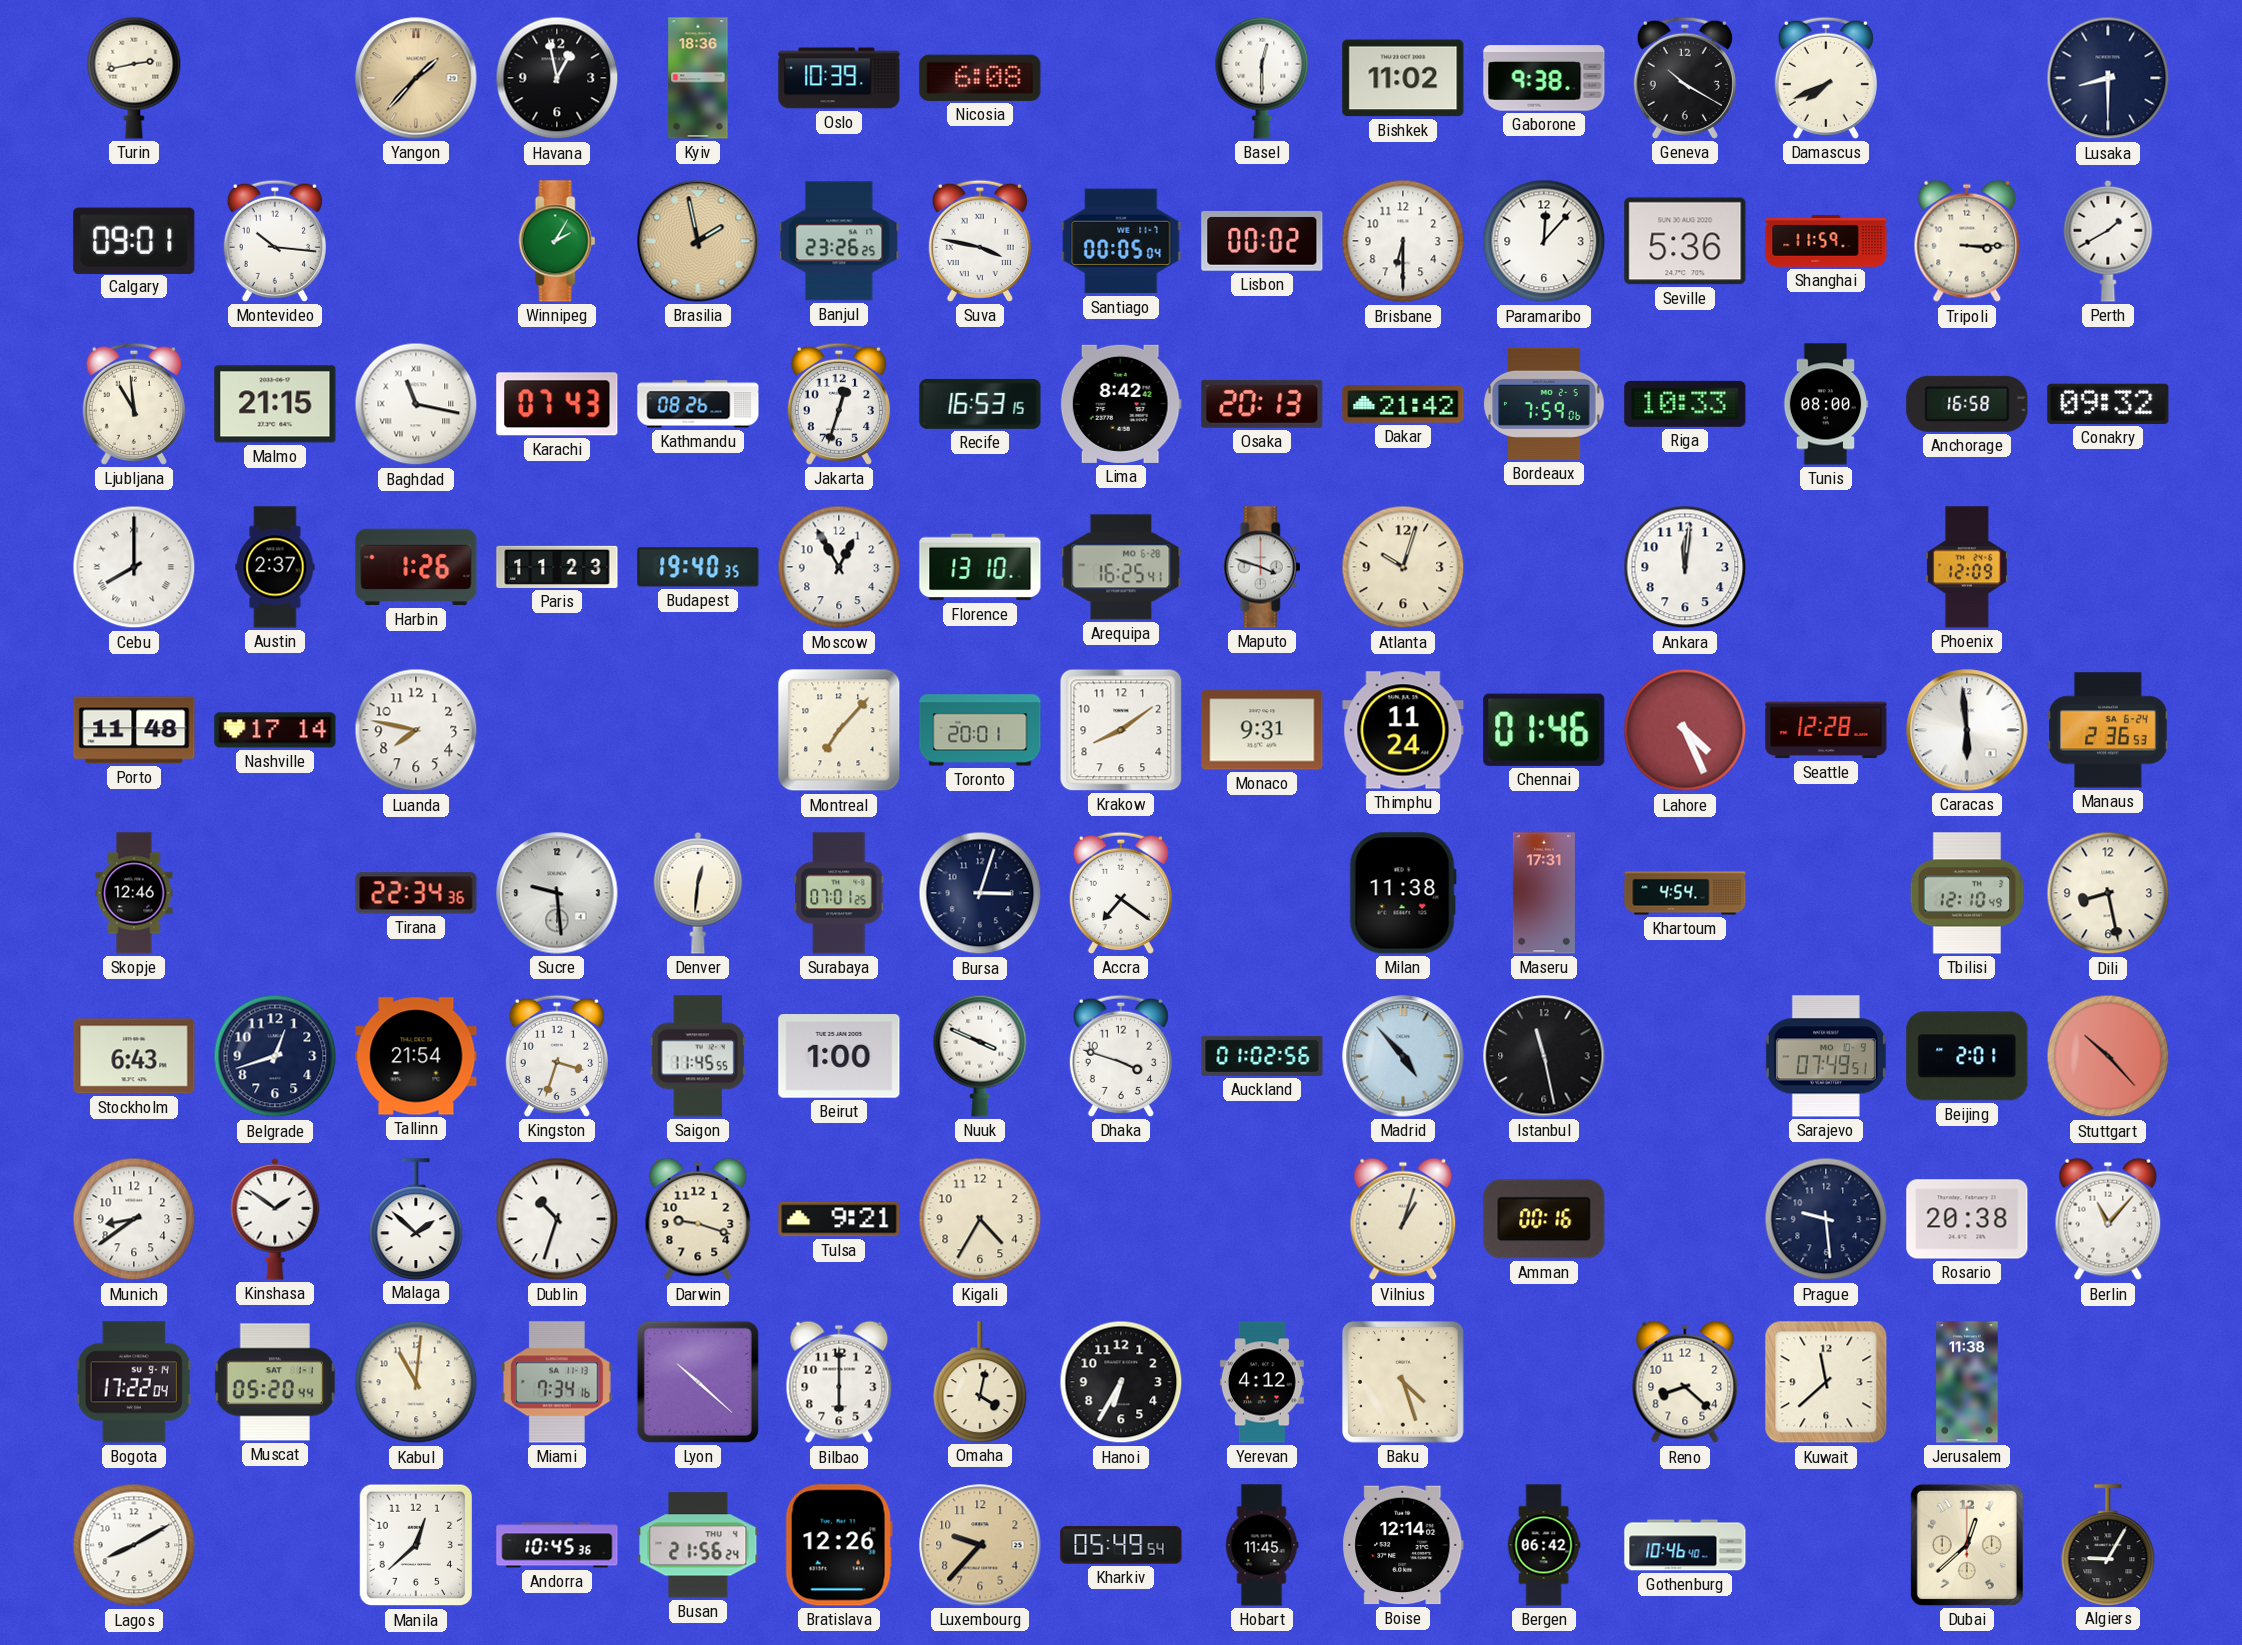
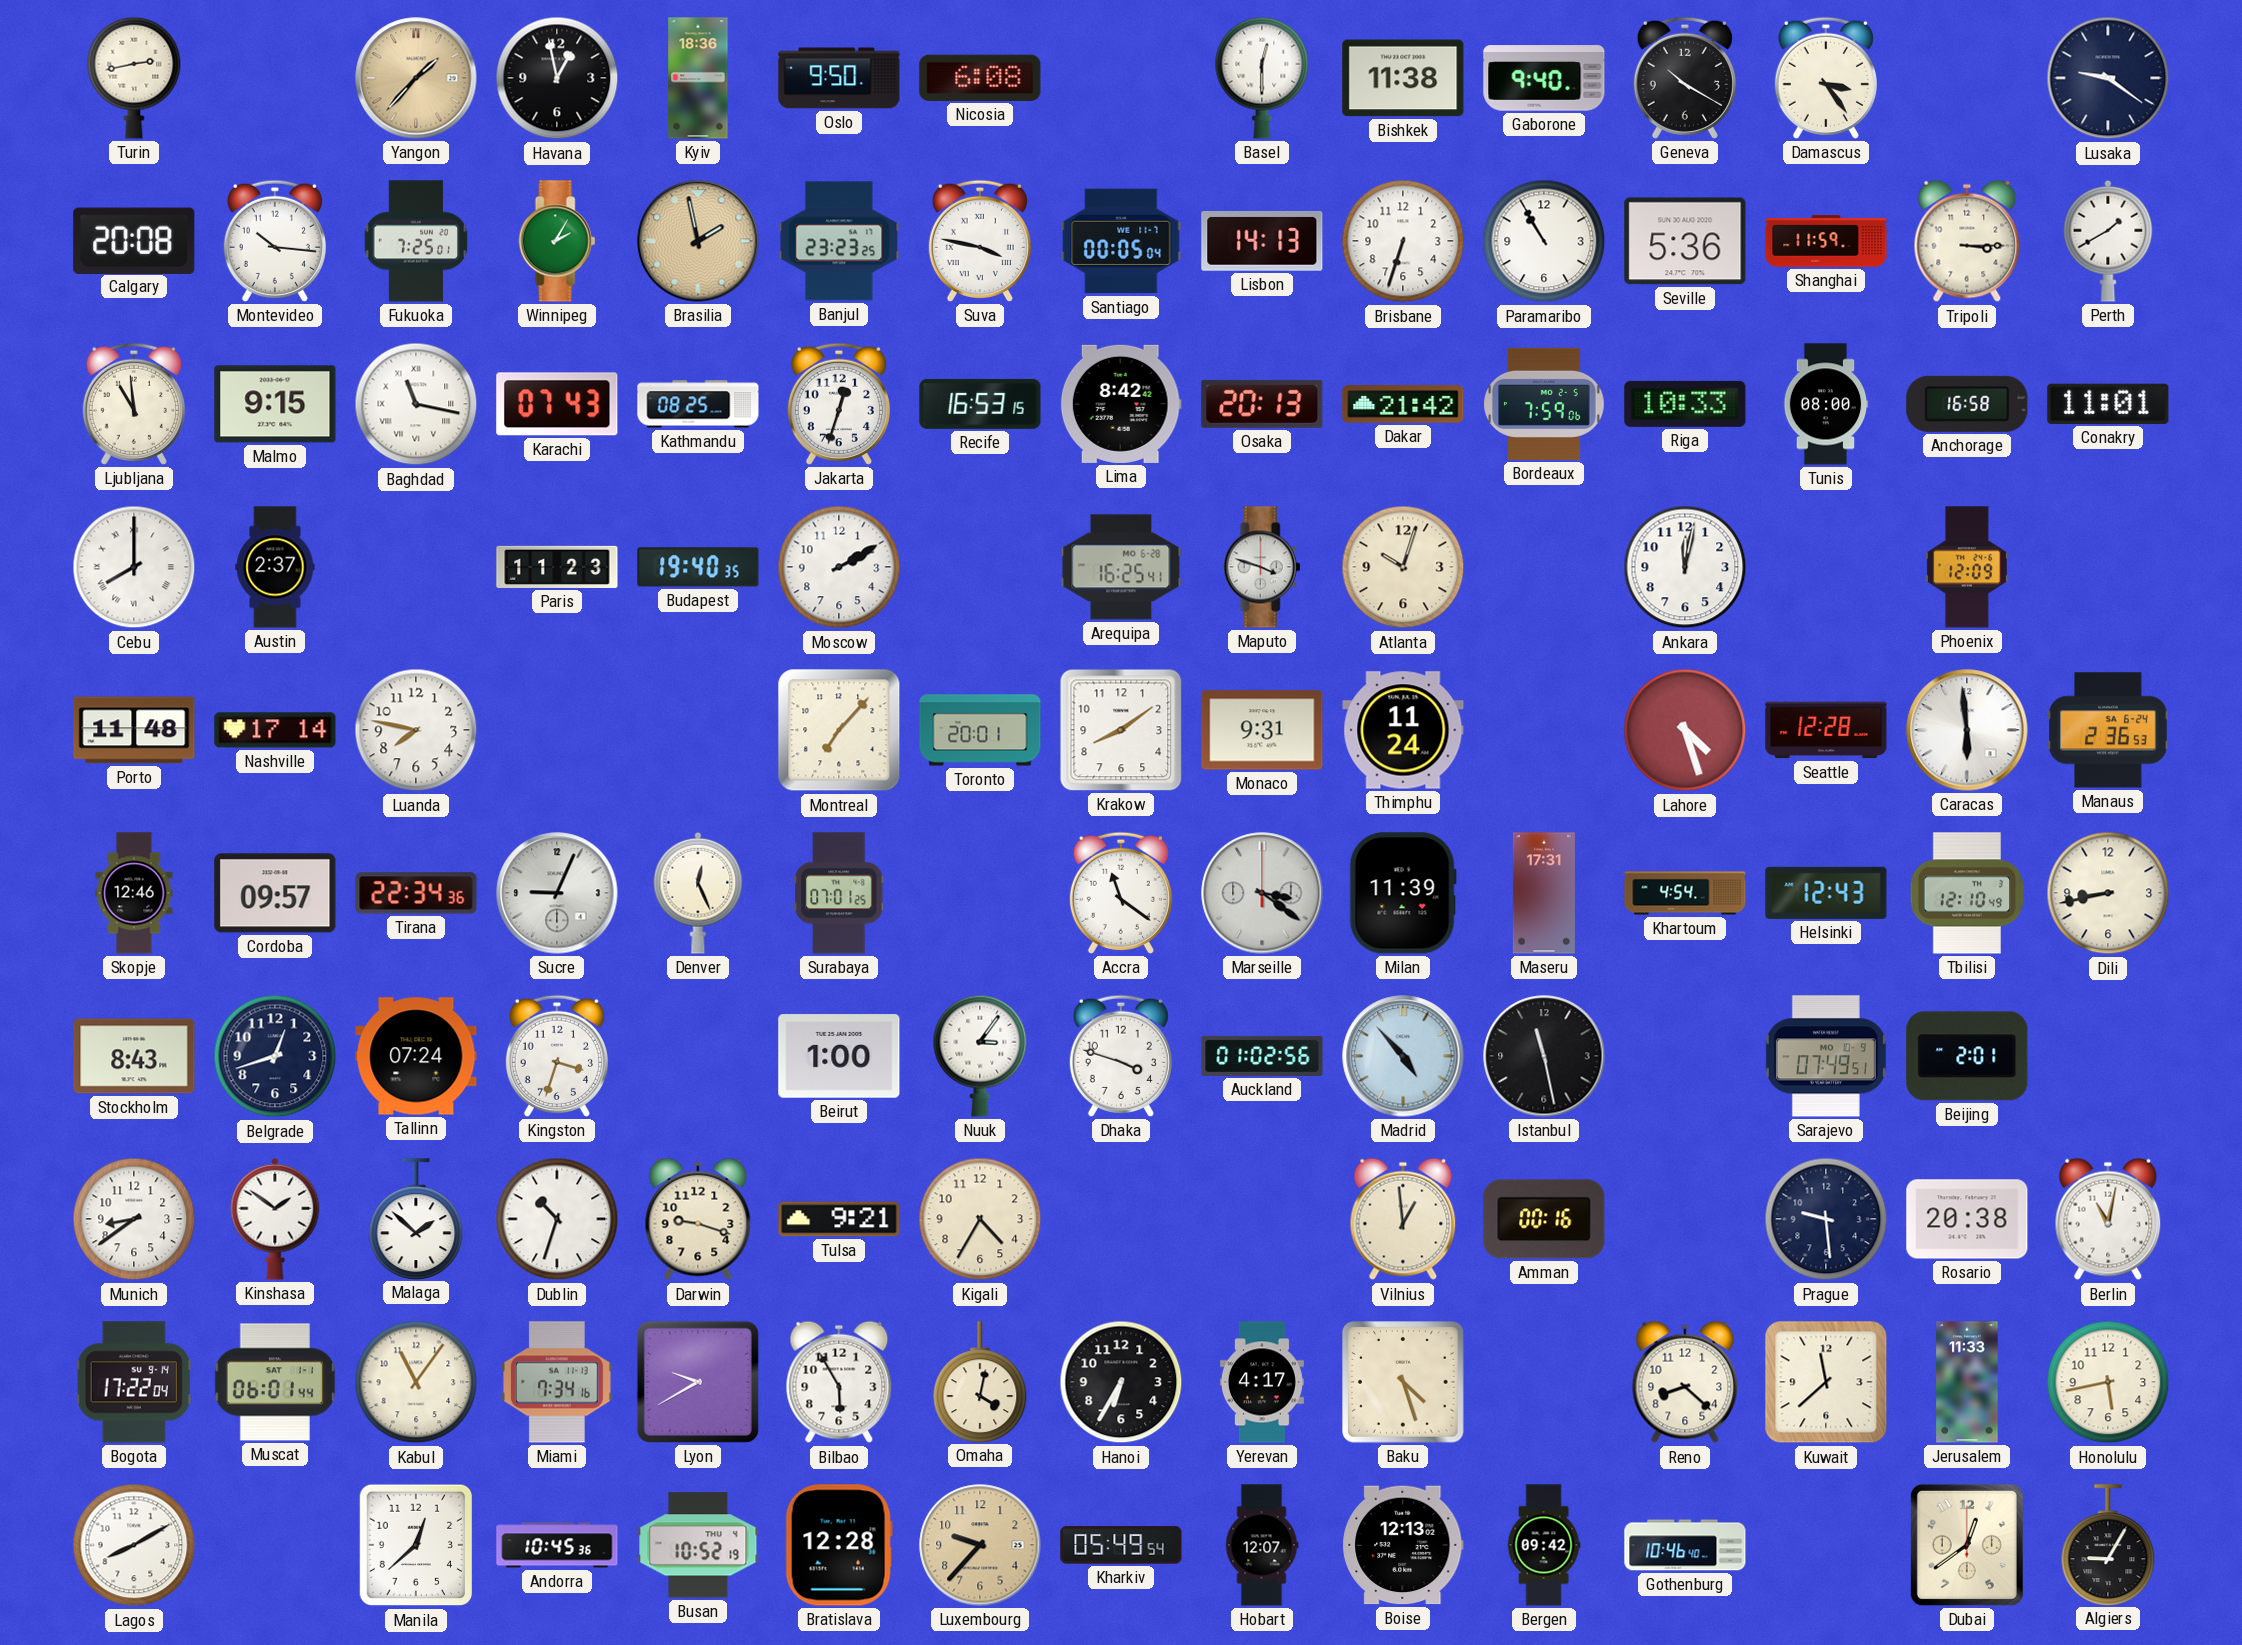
Oslo: 10:39 -> 9:50 (839, 78)
Bishkek: 11:02 -> 11:38 (1403, 78)
Gaborone: 9:38 -> 9:40 (1544, 78)
Damascus: 7:41 -> 3:24 (1826, 78)
Lusaka: 8:30 -> 9:21 (2108, 78)
Calgary: 09:01 -> 20:08 (134, 240)
Fukuoka: none -> 7:25 (416, 241)
Banjul: 23:26 -> 23:23 (839, 241)
Lisbon: 00:02 -> 14:13 (1262, 241)
Brisbane: 6:30 -> 6:33 (1403, 241)
Paramaribo: 12:07 -> 10:55 (1544, 241)
Malmo: 21:15 -> 9:15 (275, 404)
Kathmandu: 08:26 -> 08:25 (698, 404)
Conakry: 09:32 -> 11:01 (2108, 404)
Harbin: 1:26 -> none (416, 567)
Moscow: 12:55 -> 2:10 (839, 567)
Florence: 13:10 -> none (980, 567)
Ankara: 12:01 -> 12:02 (1685, 567)
Chennai: 01:46 -> none (1544, 730)
Lahore: 4:26 -> 4:27 (1685, 730)
Cordoba: none -> 09:57 (275, 893)
Sucre: 9:29 -> 9:04 (557, 893)
Denver: 12:31 -> 12:26 (698, 893)
Bursa: 3:03 -> none (980, 893)
Accra: 7:21 -> 11:21 (1121, 893)
Marseille: none -> 3:21 (1262, 893)
Milan: 11:38 -> 11:39 (1403, 893)
Helsinki: none -> 12:43 (1826, 893)
Dili: 8:28 -> 8:43 (2108, 893)
Stockholm: 6:43 -> 8:43 (134, 1056)
Tallinn: 21:54 -> 07:24 (416, 1056)
Saigon: 11:45 -> none (698, 1056)
Nuuk: 3:49 -> 3:06 (980, 1056)
Stuttgart: 10:23 -> none (2108, 1056)
Vilnius: 1:03 -> 12:59 (1403, 1219)
Berlin: 11:07 -> 11:02 (2108, 1219)
Muscat: 05:20 -> 06:01 (275, 1382)
Kabul: 11:01 -> 11:06 (416, 1382)
Lyon: 10:22 -> 9:40 (698, 1382)
Bilbao: 6:00 -> 5:55 (839, 1382)
Yerevan: 4:12 -> 4:17 (1262, 1382)
Jerusalem: 11:38 -> 11:33 (1967, 1382)
Honolulu: none -> 5:43 (2108, 1382)
Busan: 21:56 -> 10:52 (698, 1545)
Bratislava: 12:26 -> 12:28 (839, 1545)
Hobart: 11:45 -> 12:07 (1262, 1545)
Boise: 12:14 -> 12:13 (1403, 1545)
Bergen: 06:42 -> 09:42 (1544, 1545)
Dubai: 12:38 -> 12:39 (1967, 1545)
